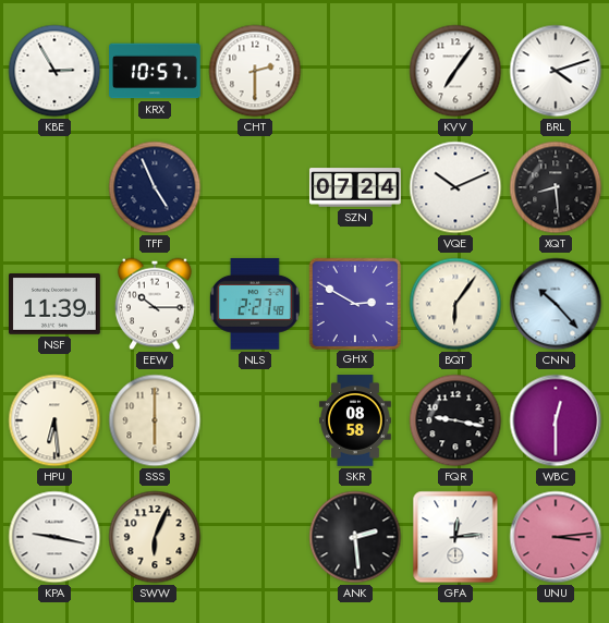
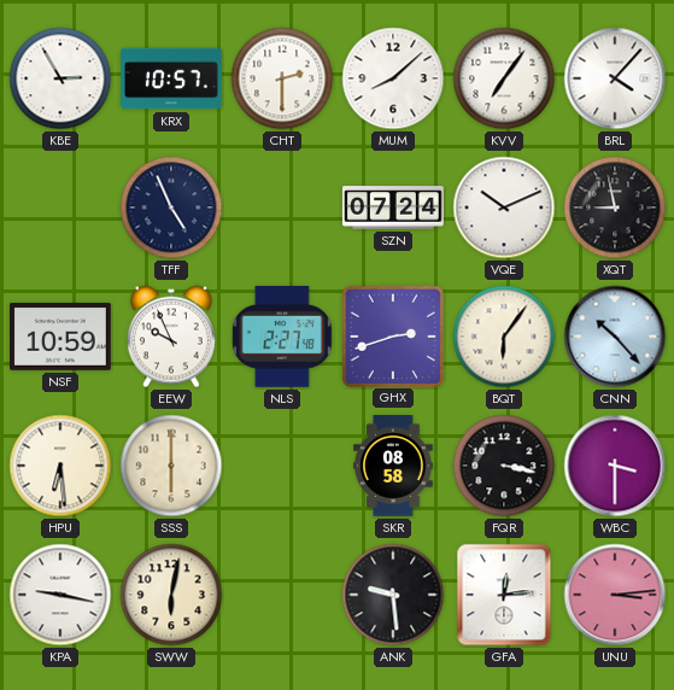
MUM: none -> 8:08 (393, 78)
BRL: 4:12 -> 4:07 (615, 78)
XQT: 8:29 -> 8:58 (615, 207)
NSF: 11:39 -> 10:59 (61, 338)
EEW: 10:15 -> 9:56 (172, 337)
GHX: 2:50 -> 2:42 (392, 335)
FQR: 9:17 -> 3:17 (504, 466)
WBC: 12:30 -> 3:30 (615, 466)
SWW: 6:04 -> 6:02 (171, 595)
ANK: 2:29 -> 9:29 (393, 595)
